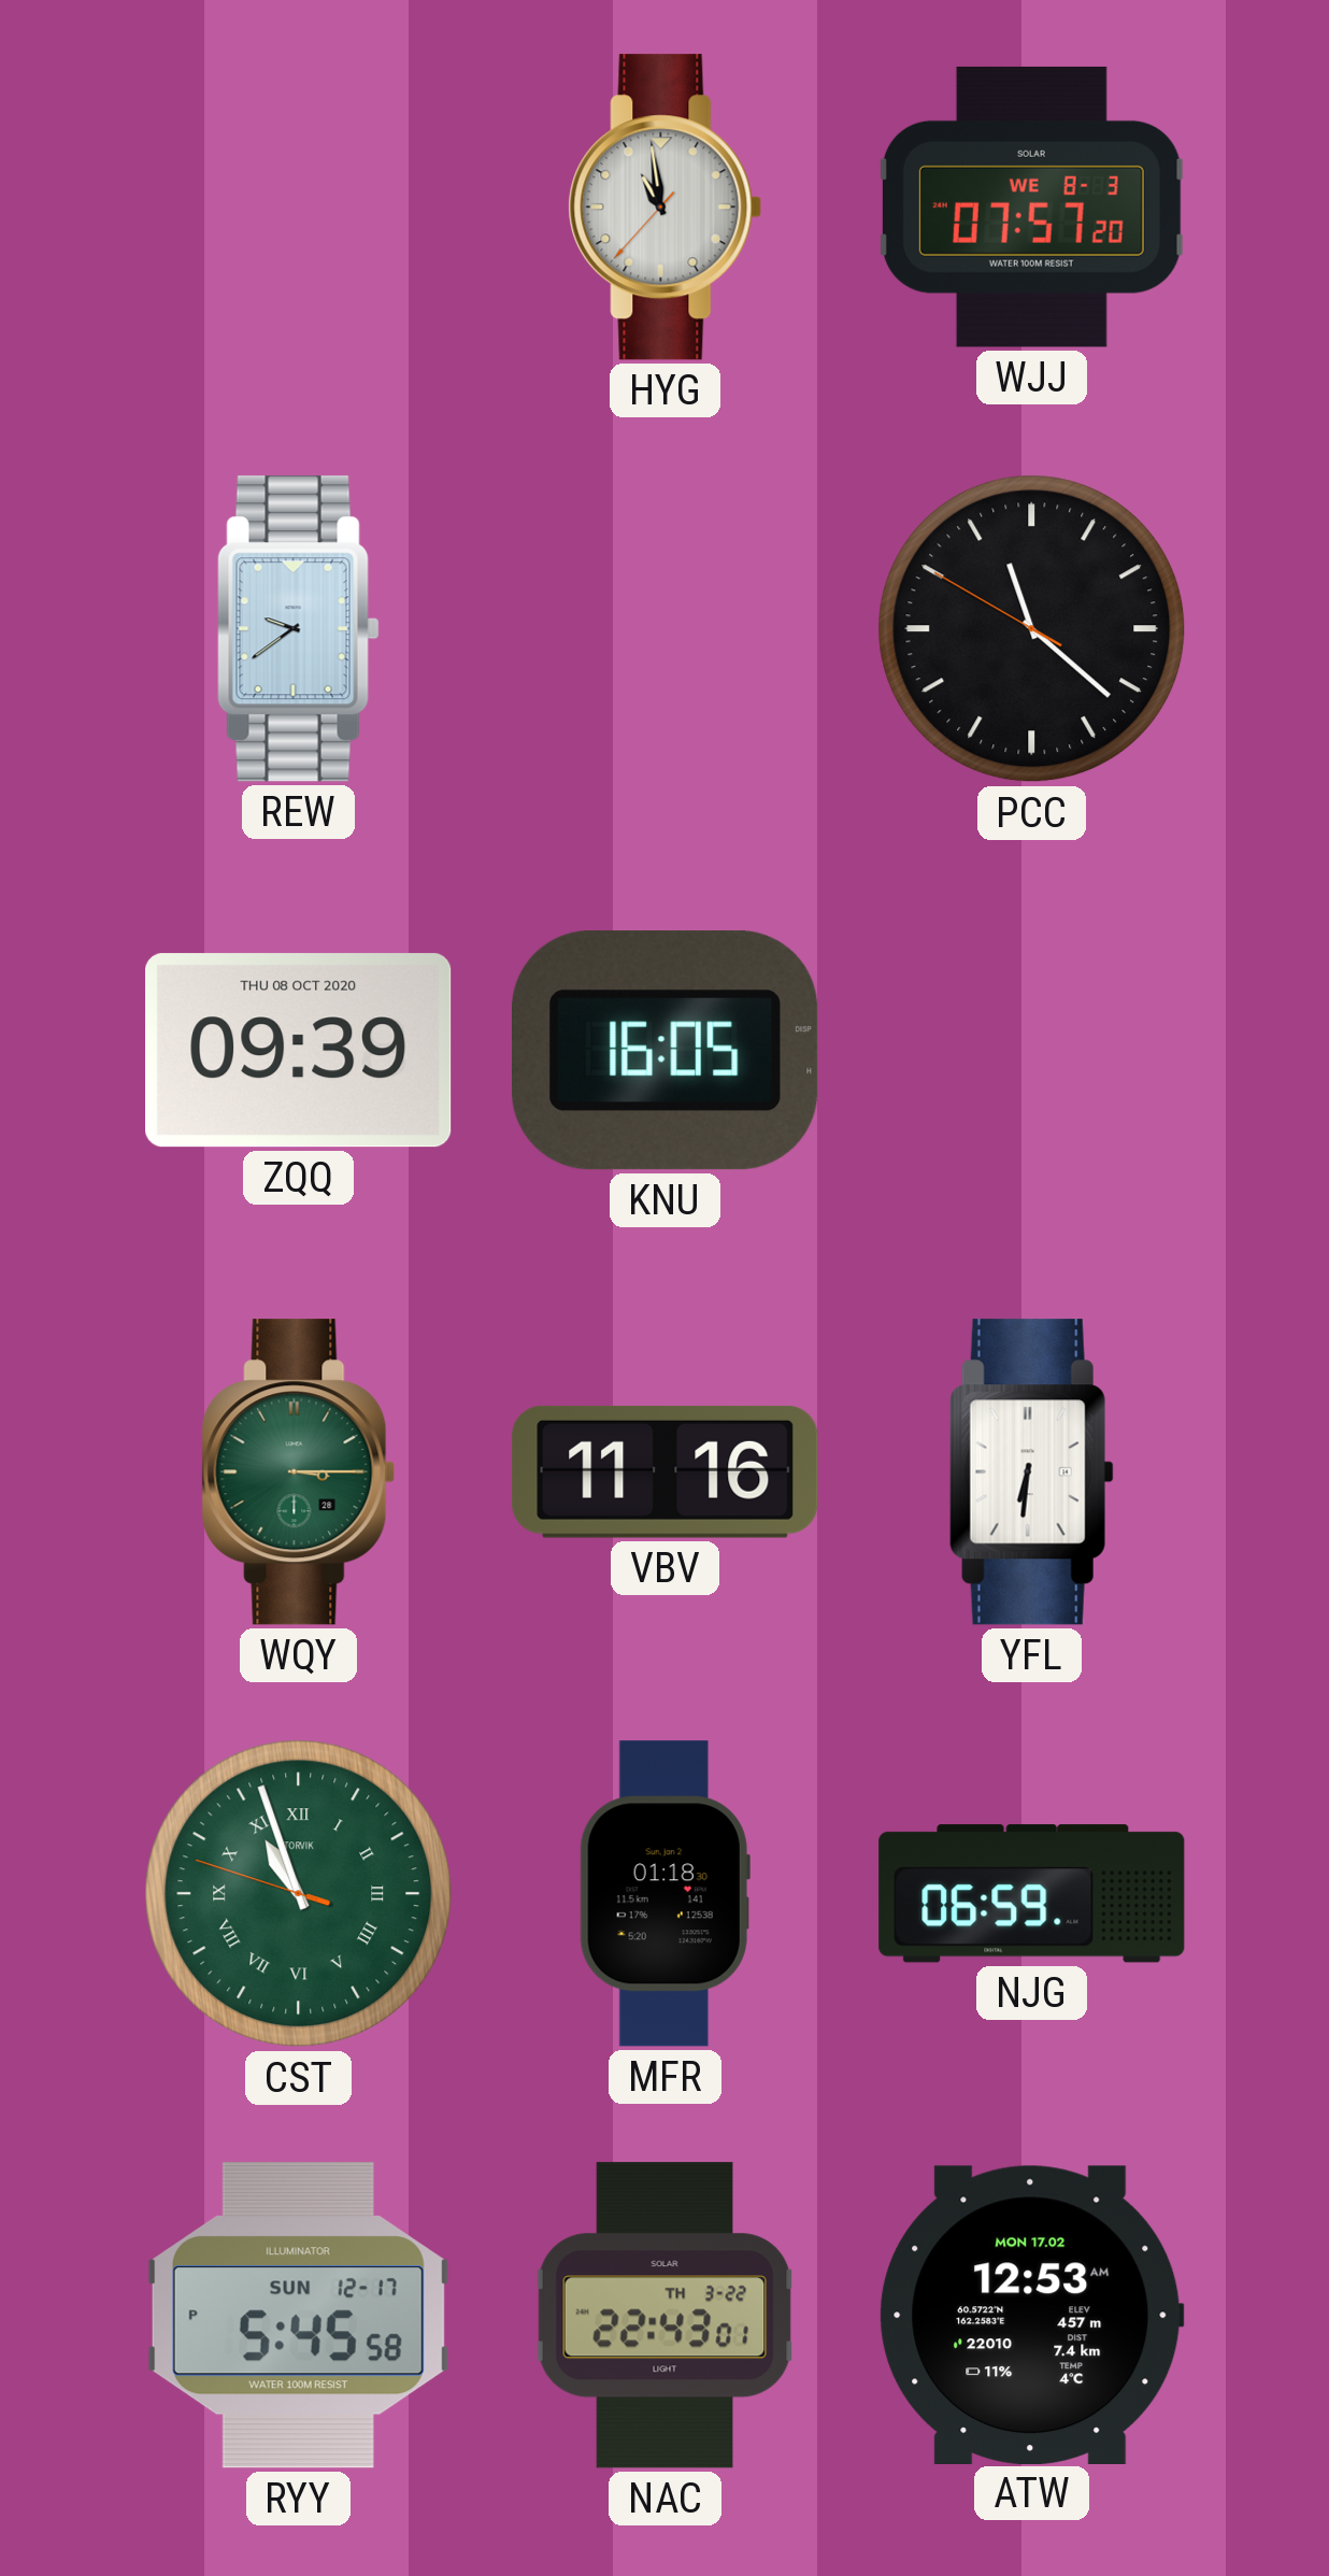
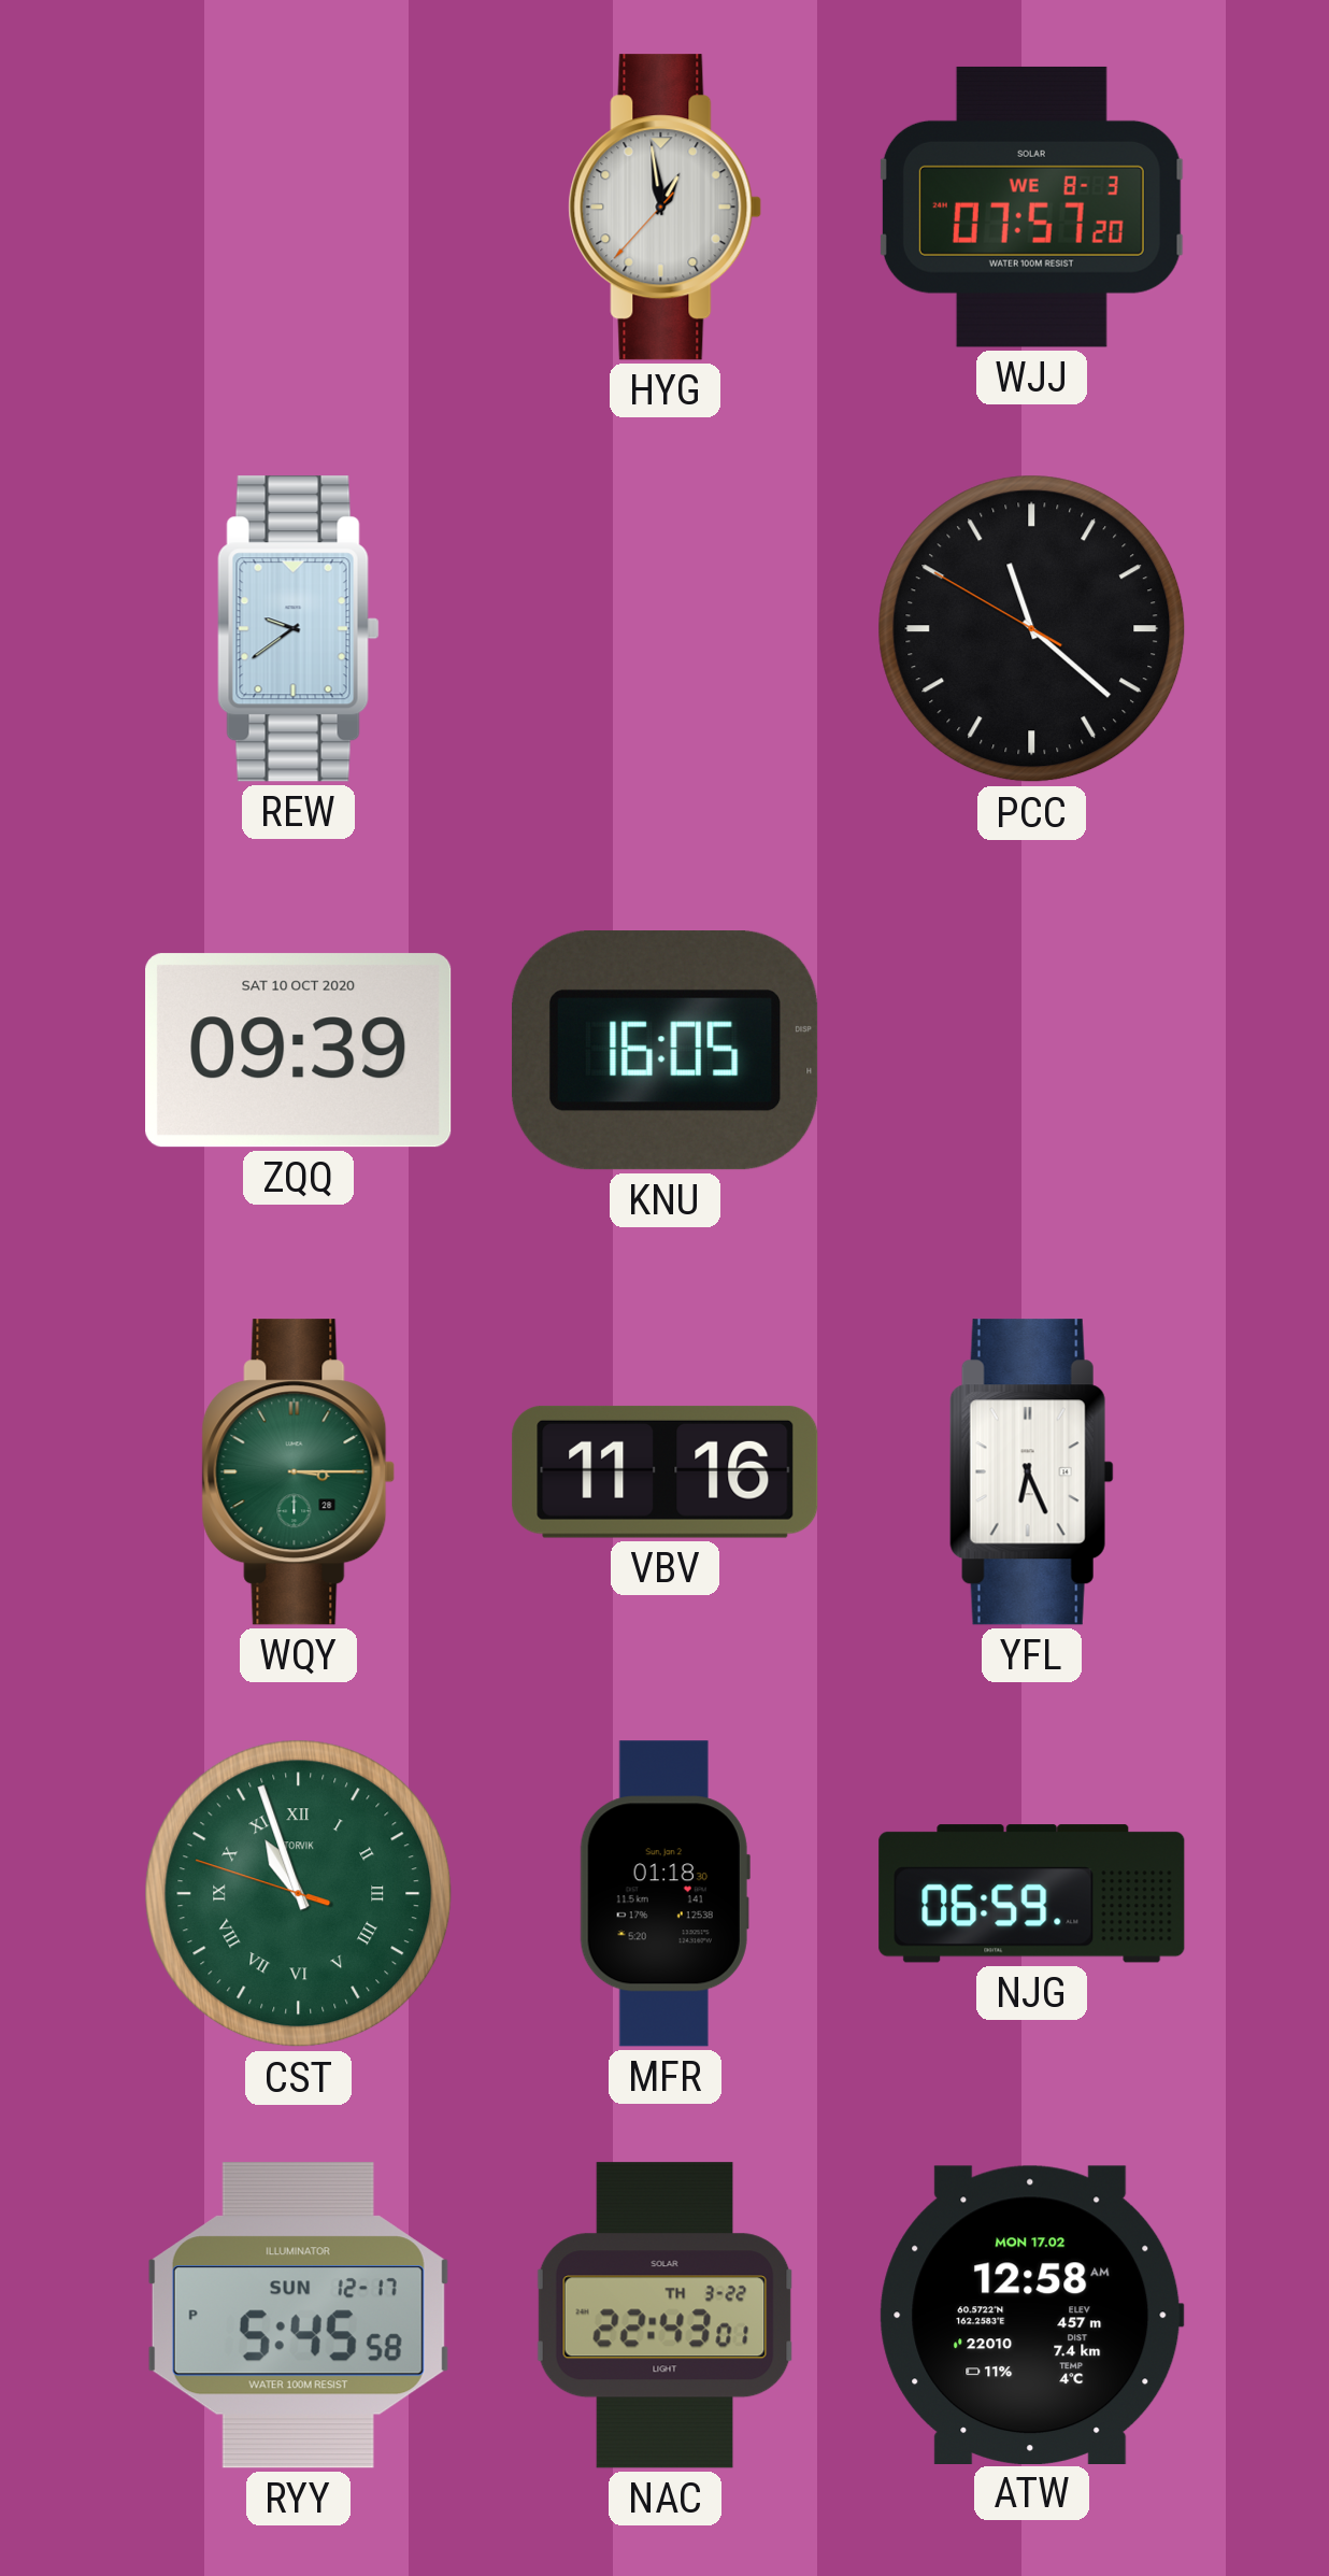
HYG: 10:58 -> 12:58 (666, 208)
ZQQ date: THU 08 OCT 2020 -> SAT 10 OCT 2020 (299, 1051)
YFL: 6:31 -> 6:26 (1031, 1472)
ATW: 12:53 -> 12:58 (1031, 2315)
